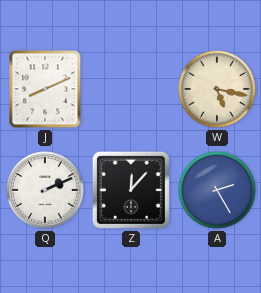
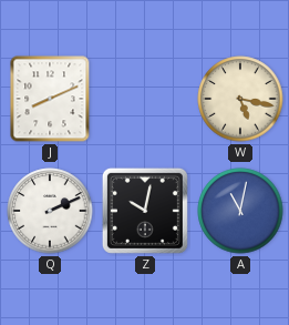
Z: 12:07 -> 10:02 (145, 211)
A: 2:25 -> 11:02 (240, 211)
